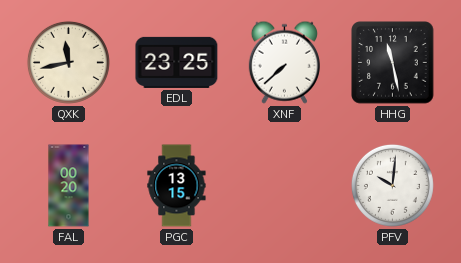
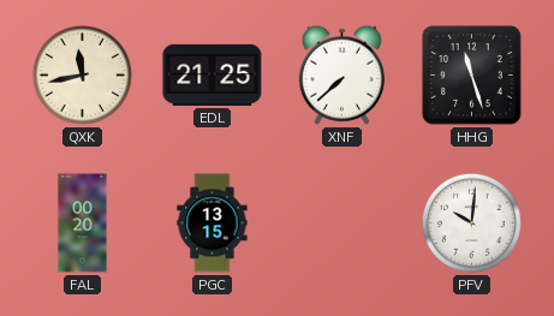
EDL: 23:25 -> 21:25 (213, 74)
HHG: 11:28 -> 11:27 (472, 76)
